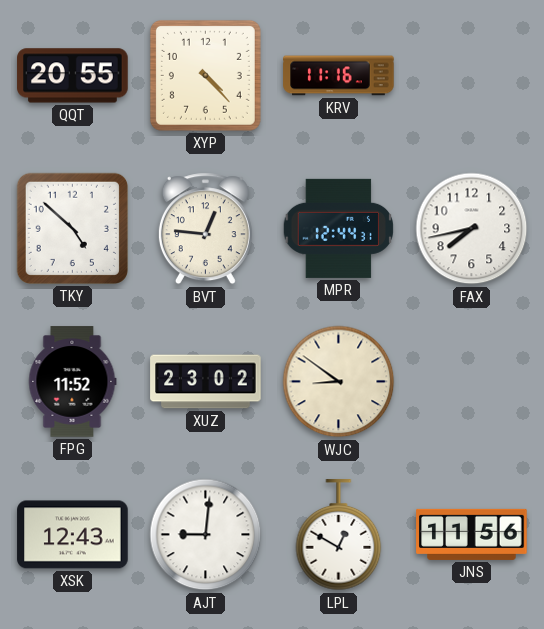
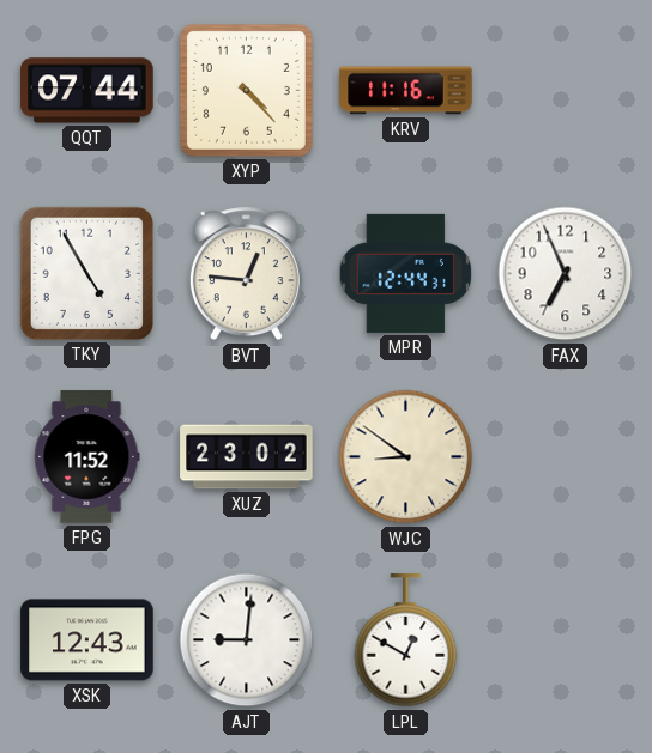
QQT: 20:55 -> 07:44 (87, 91)
TKY: 4:52 -> 4:55 (86, 273)
FAX: 7:43 -> 6:56 (566, 274)
JNS: 11:56 -> none (472, 534)
